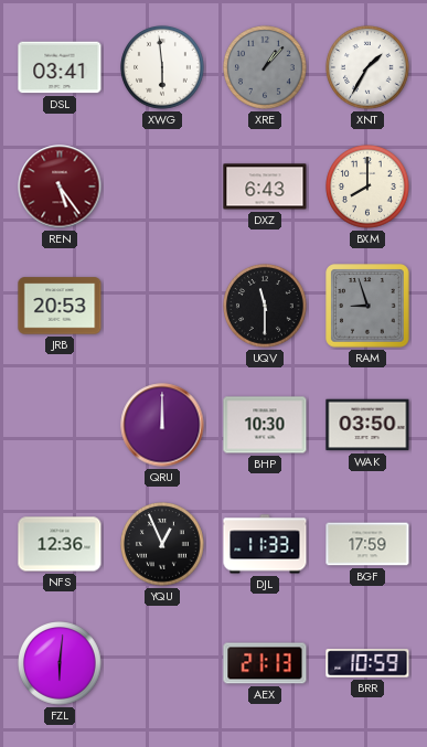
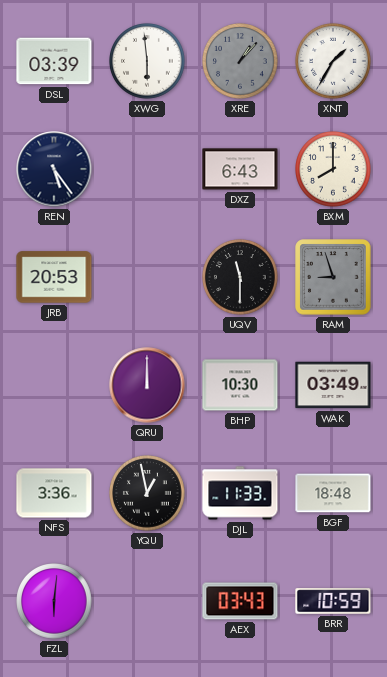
DSL: 03:41 -> 03:39 (54, 61)
REN dial: burgundy -> navy (54, 169)
WAK: 03:50 -> 03:49 (333, 385)
NFS: 12:36 -> 3:36 (54, 493)
YQU: 12:56 -> 12:58 (147, 493)
BGF: 17:59 -> 18:48 (333, 493)
AEX: 21:13 -> 03:43 (240, 601)
